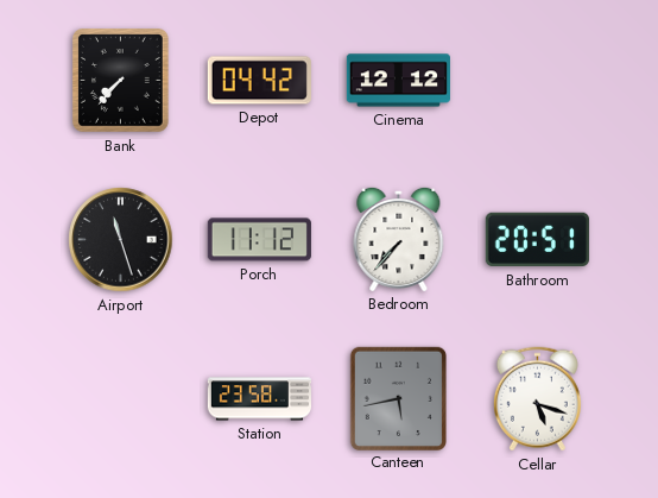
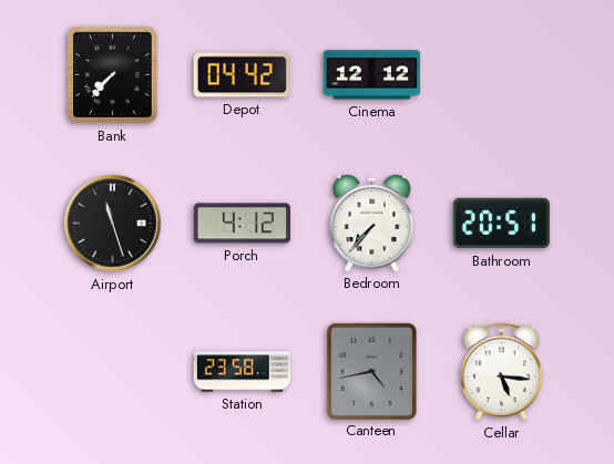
Porch: 11:12 -> 4:12 (242, 224)
Canteen: 5:43 -> 4:43 (371, 371)
Cellar: 5:18 -> 5:16 (501, 372)
